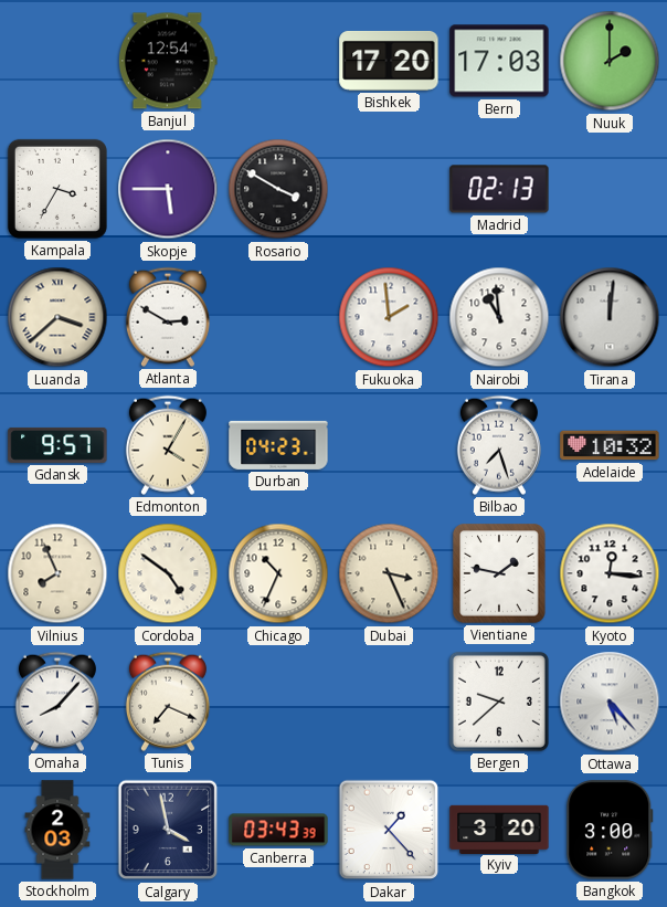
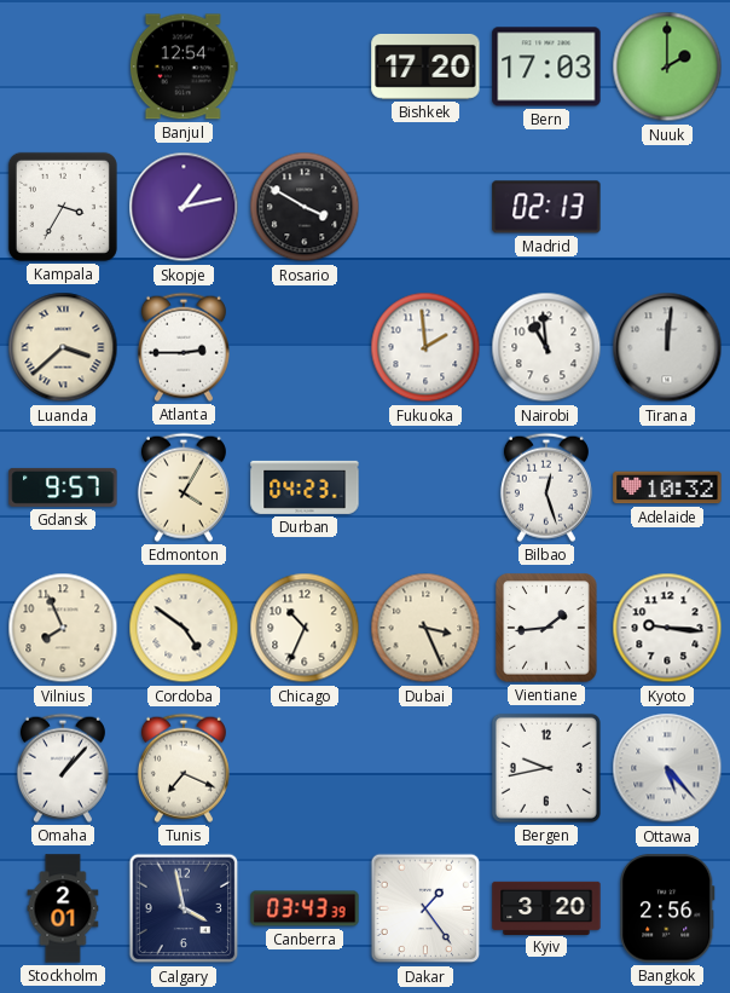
Skopje: 5:45 -> 1:13 (184, 207)
Atlanta: 2:50 -> 2:45 (184, 347)
Bilbao: 7:27 -> 12:27 (546, 487)
Vientiane: 1:47 -> 1:44 (546, 628)
Kyoto: 12:16 -> 9:16 (667, 628)
Omaha: 8:07 -> 1:07 (63, 768)
Bergen: 9:38 -> 9:43 (546, 768)
Stockholm: 2:03 -> 2:01 (63, 908)
Dakar: 1:23 -> 1:24 (425, 908)
Bangkok: 3:00 -> 2:56 (667, 908)
